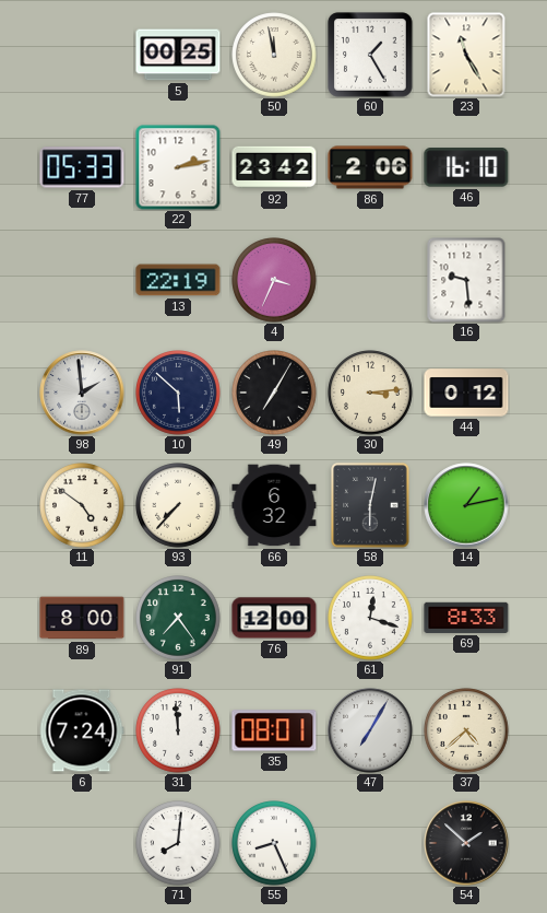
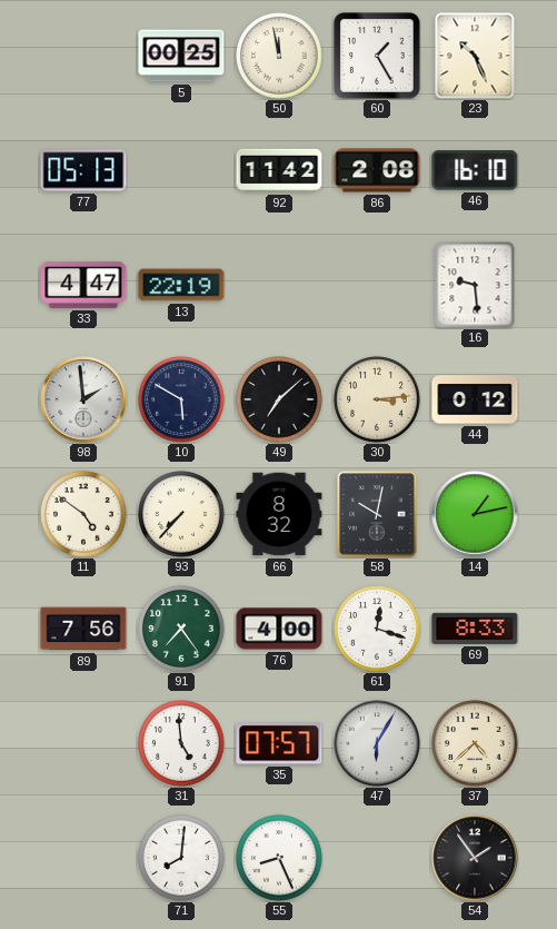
23: 11:25 -> 10:26 (475, 56)
77: 05:33 -> 05:13 (83, 170)
22: 2:13 -> none (178, 167)
92: 23:42 -> 11:42 (279, 170)
86: 2:06 -> 2:08 (377, 170)
33: none -> 4:47 (83, 285)
4: 3:34 -> none (274, 280)
10: 5:52 -> 5:50 (181, 399)
49: 7:05 -> 7:08 (279, 399)
66: 6:32 -> 8:32 (279, 514)
58: 6:02 -> 10:02 (377, 514)
89: 8:00 -> 7:56 (83, 629)
76: 12:00 -> 4:00 (279, 629)
6: 7:24 -> none (82, 730)
31: 11:59 -> 4:59 (181, 743)
35: 08:01 -> 07:57 (279, 743)
47: 7:05 -> 6:05 (377, 743)
54: 1:52 -> 1:54 (475, 858)
